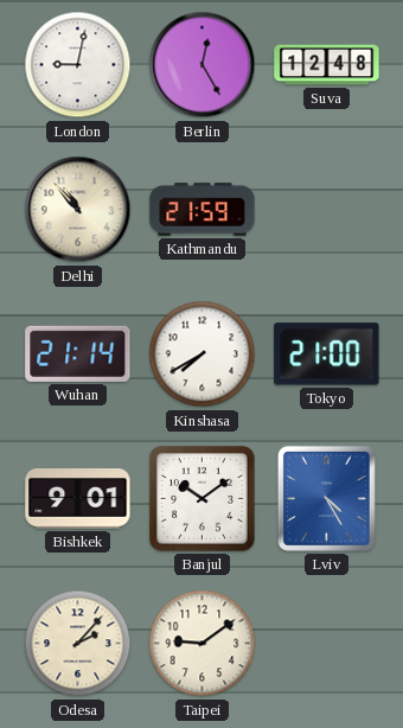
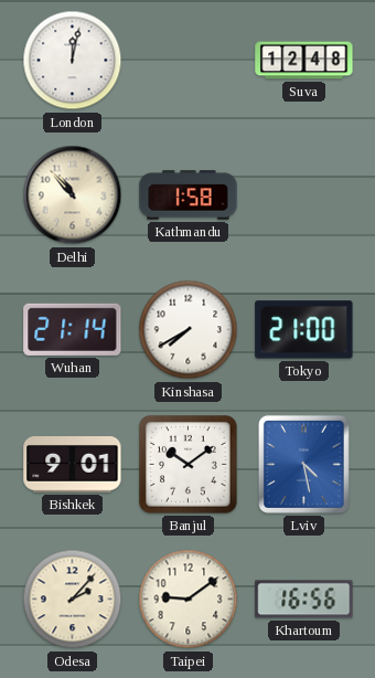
London: 9:02 -> 12:02 (73, 61)
Berlin: 12:25 -> none (203, 65)
Kathmandu: 21:59 -> 1:58 (189, 195)
Lviv: 4:25 -> 4:28 (303, 464)
Khartoum: none -> 16:56 (304, 600)
